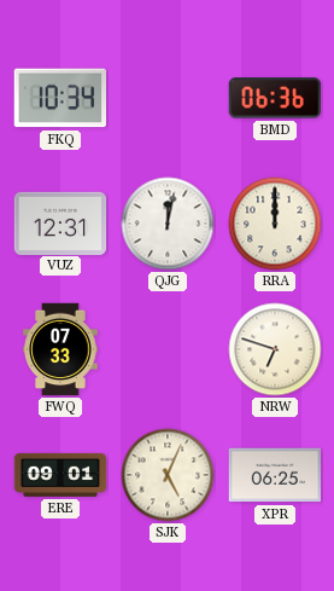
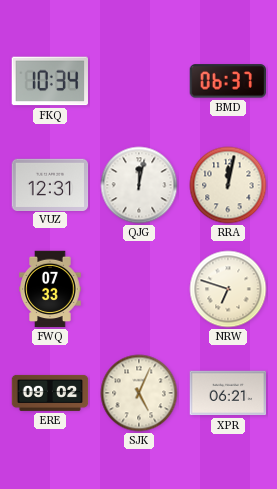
BMD: 06:36 -> 06:37 (227, 81)
RRA: 12:00 -> 12:02 (228, 185)
ERE: 09:01 -> 09:02 (50, 393)
XPR: 06:25 -> 06:21 (228, 393)
